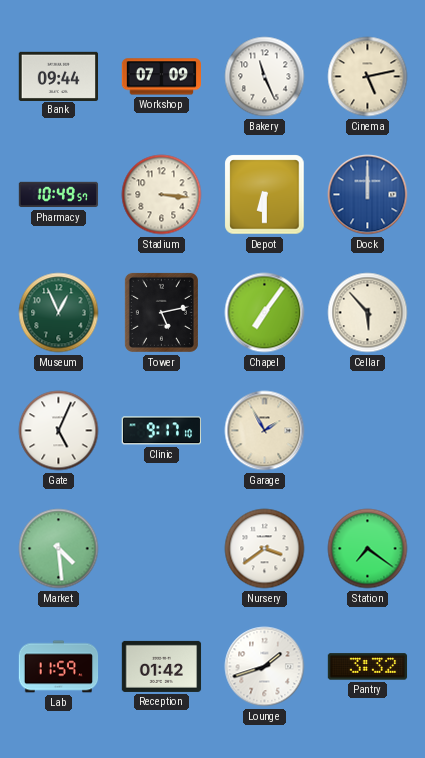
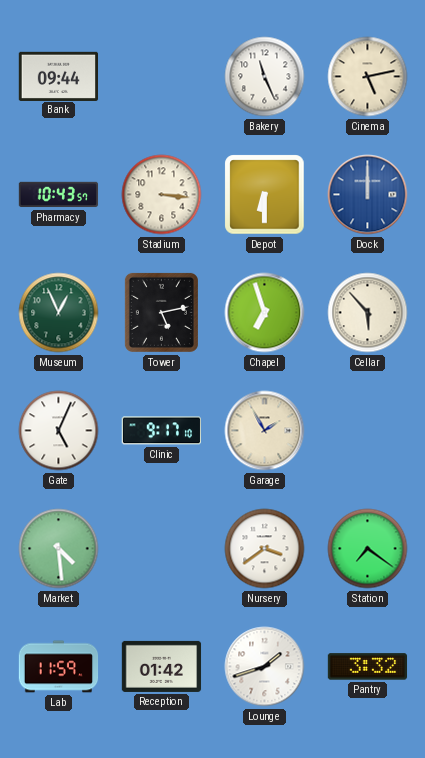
Workshop: 07:09 -> none (162, 77)
Pharmacy: 10:49 -> 10:43 (59, 195)
Chapel: 7:06 -> 6:57 (265, 313)
